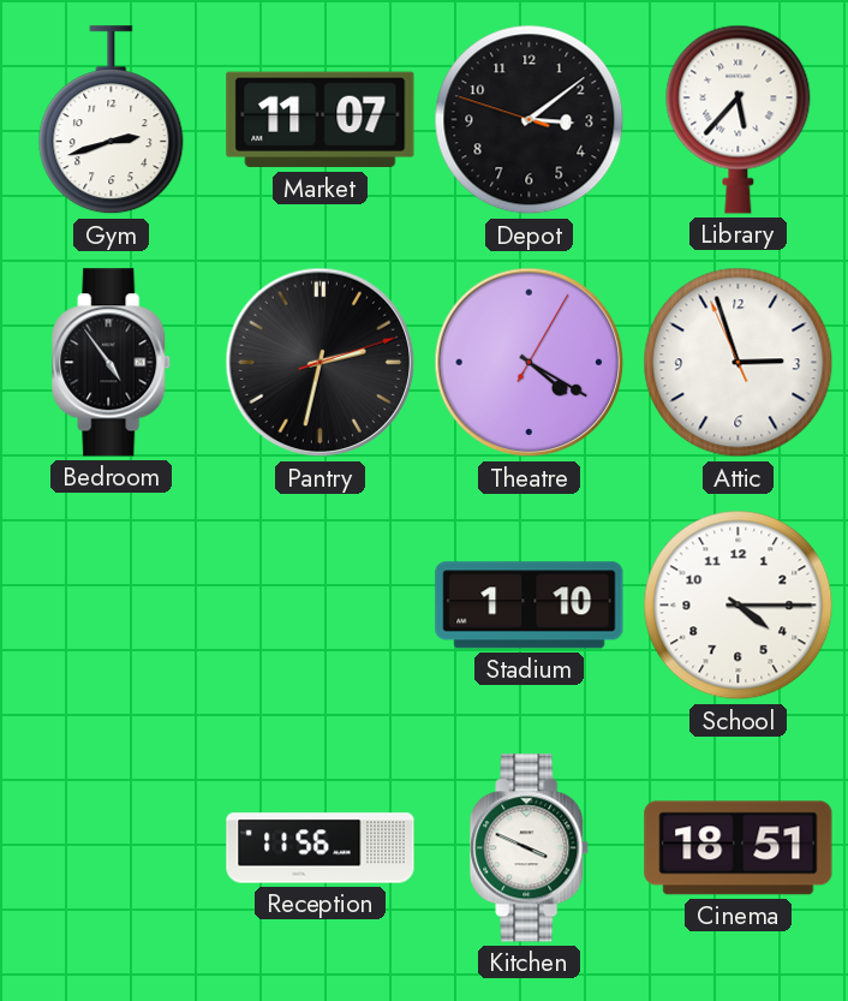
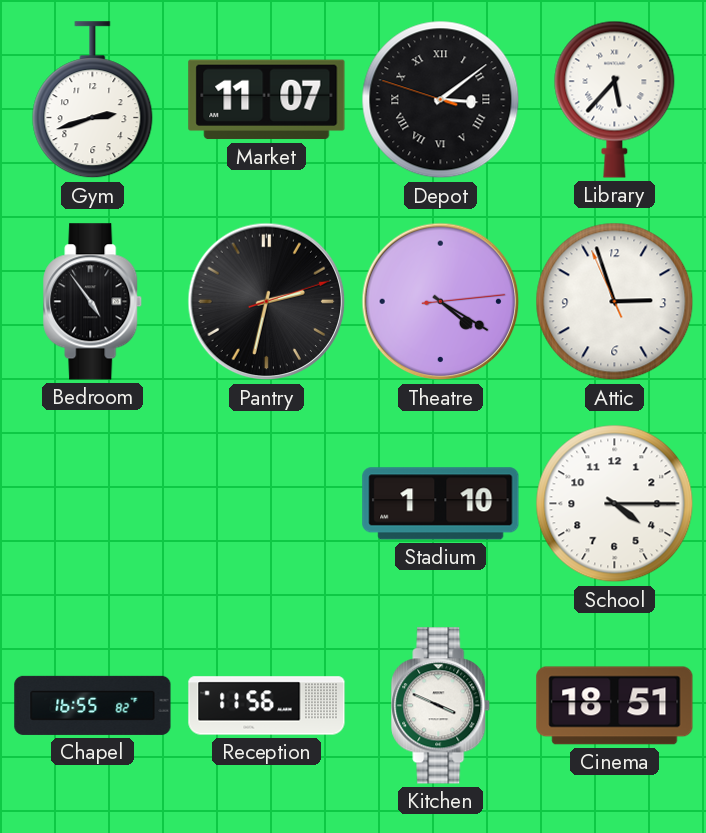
Depot numerals: Arabic -> Roman (441, 100)
Theatre: 4:20:05 -> 4:20:14 (441, 302)
Chapel: none -> 16:55 (93, 705)
